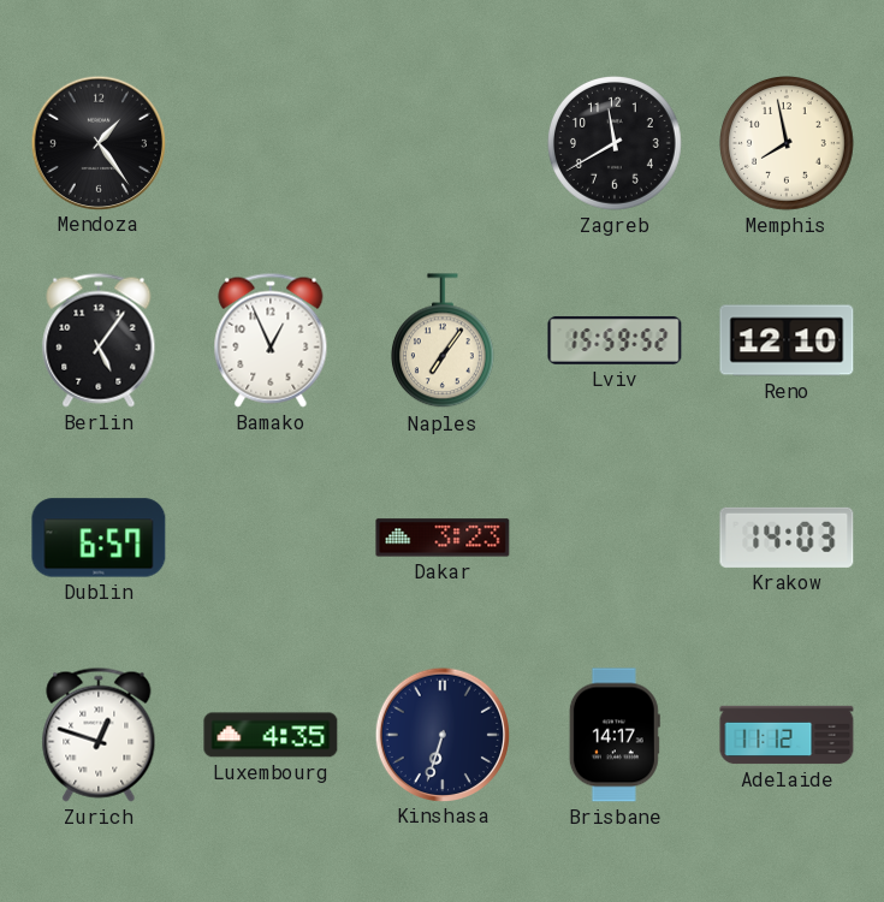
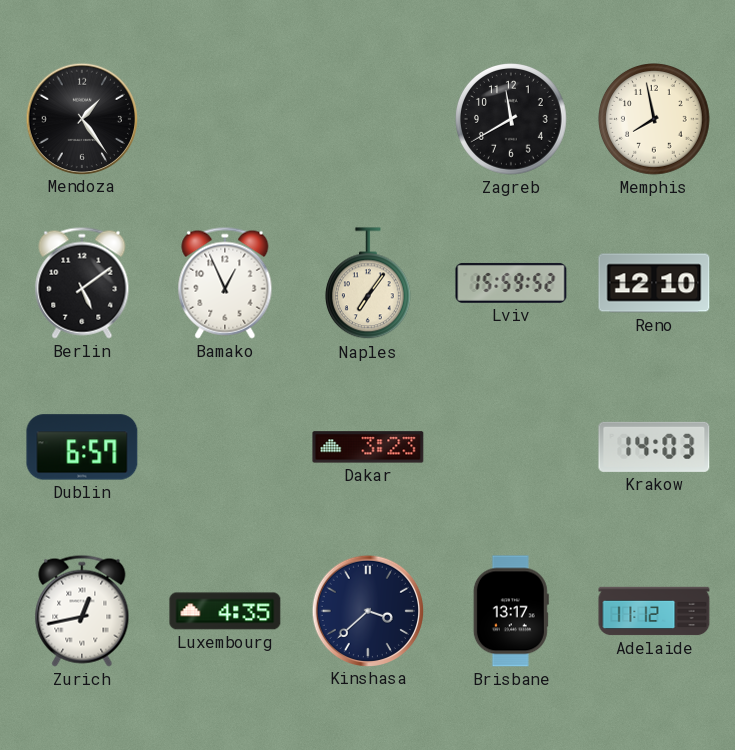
Berlin: 5:06 -> 5:09 (82, 283)
Zurich: 12:48 -> 12:43 (82, 611)
Kinshasa: 6:33 -> 3:38 (367, 610)
Brisbane: 14:17 -> 13:17 (511, 611)
